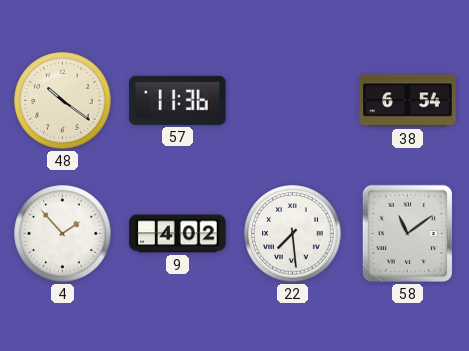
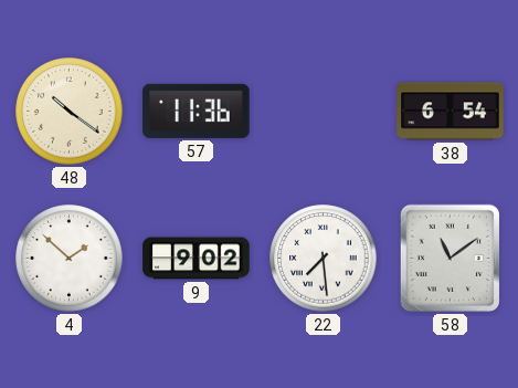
4: 1:53 -> 1:52 (70, 259)
9: 4:02 -> 9:02 (197, 259)
